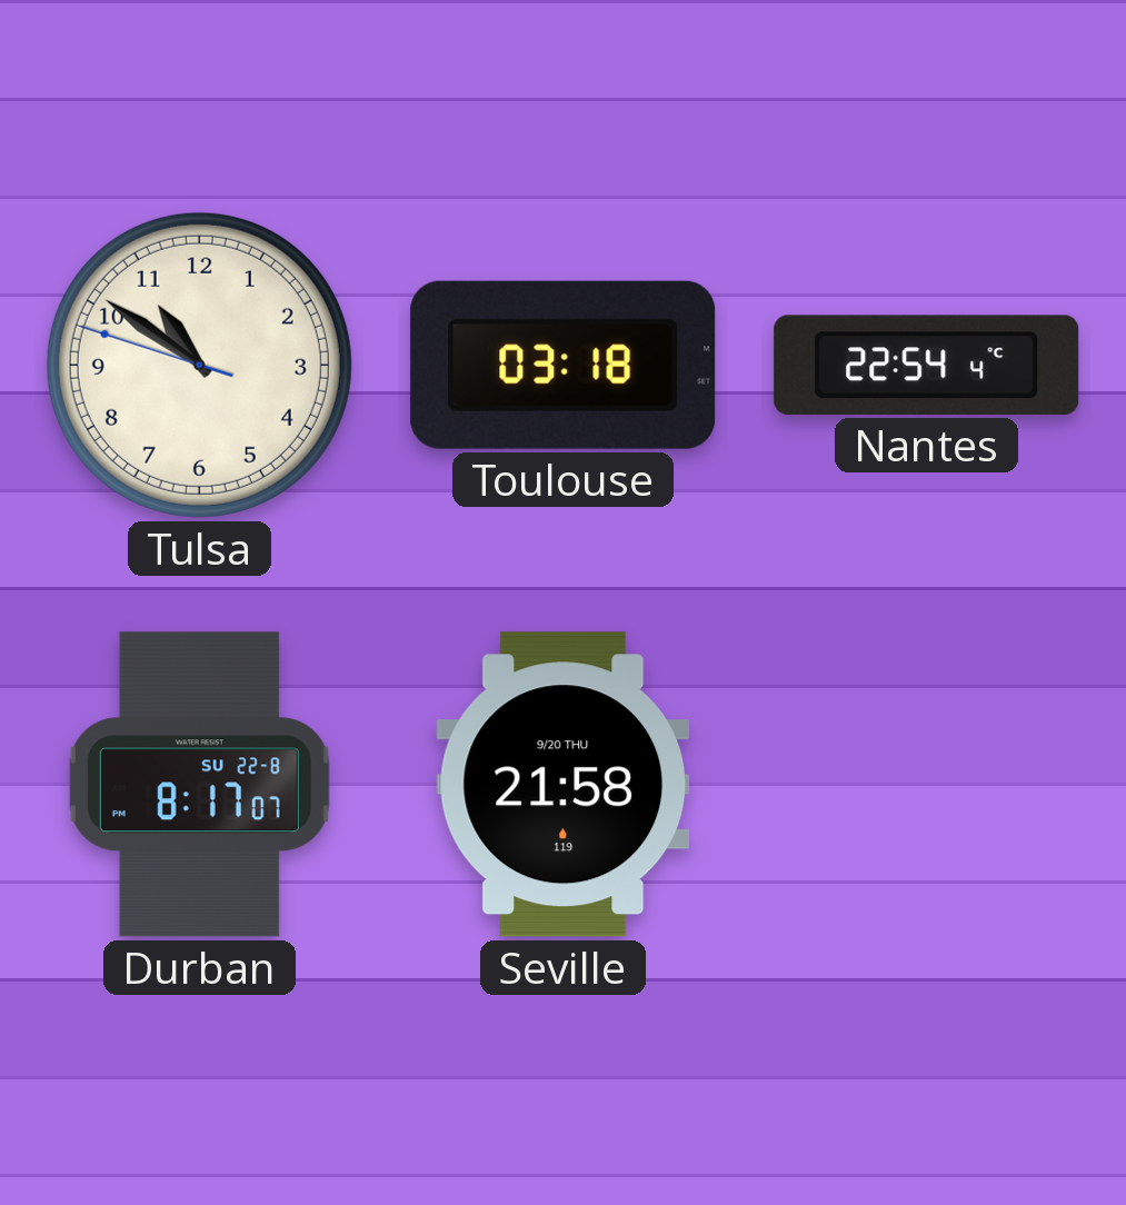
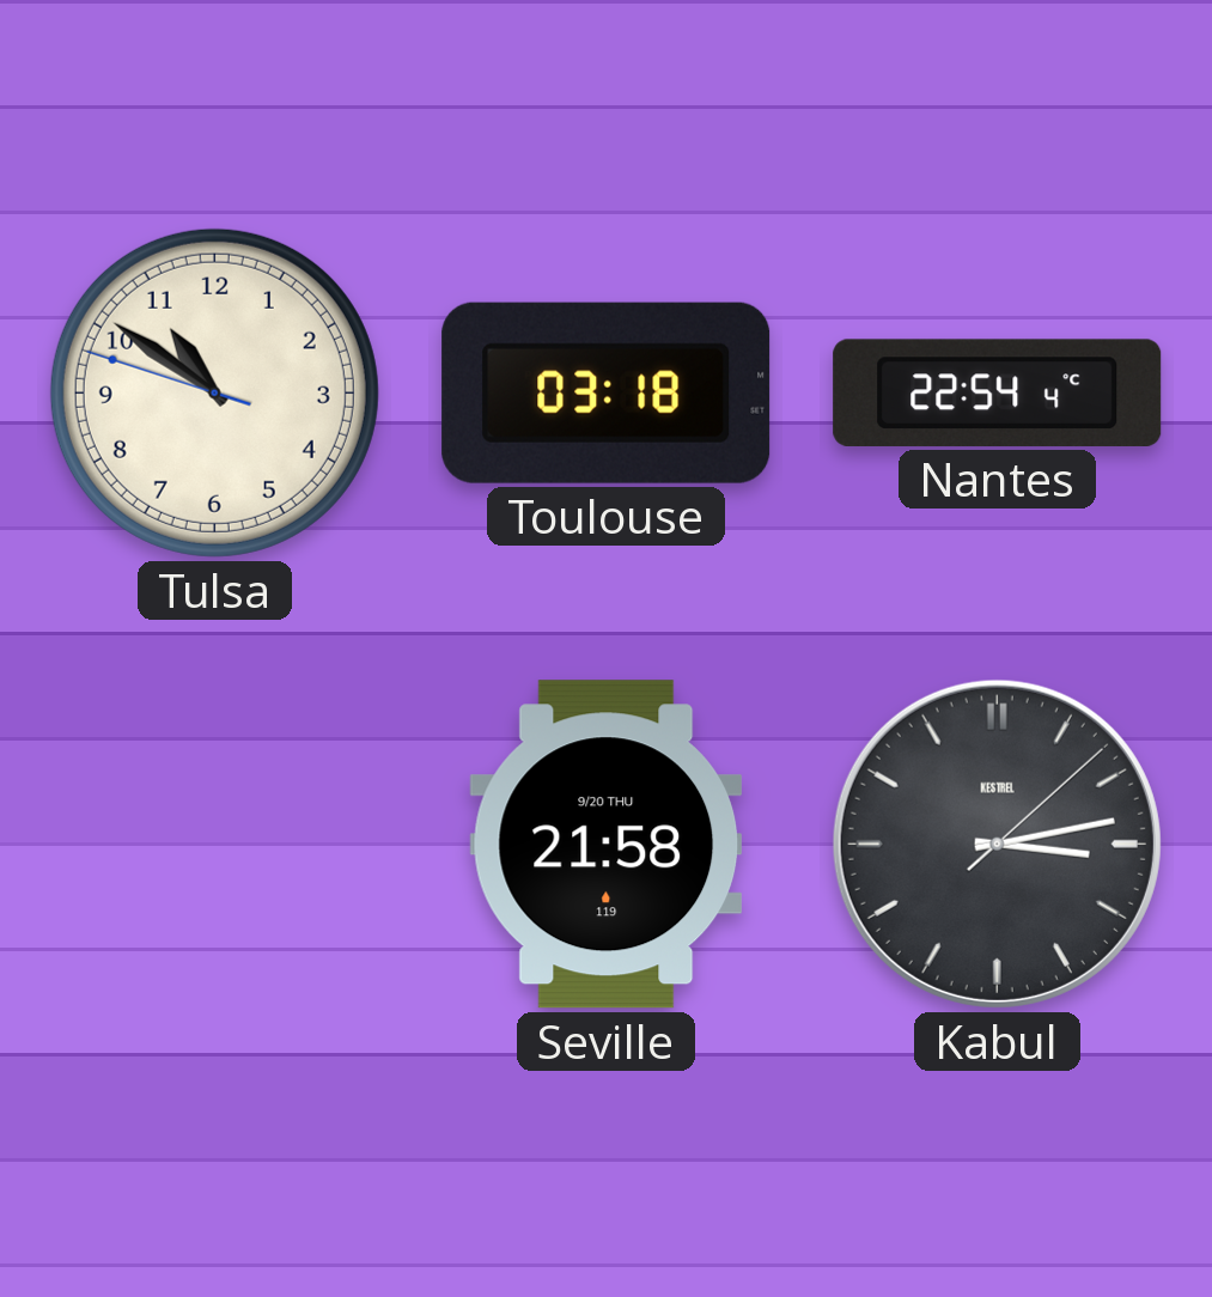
Durban: 8:17 -> none (199, 785)
Kabul: none -> 3:13 (997, 844)
